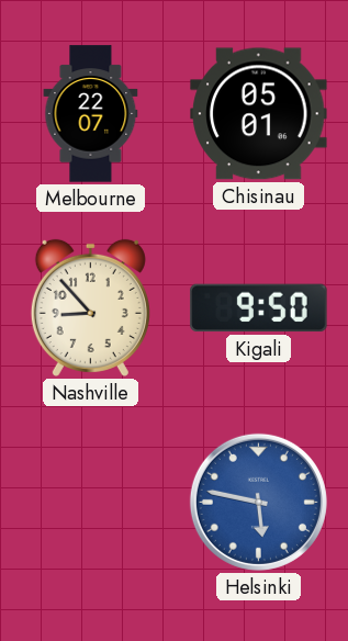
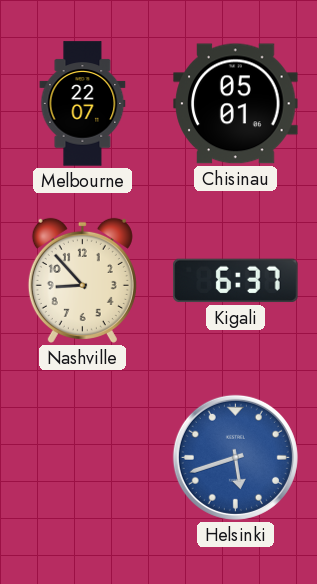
Kigali: 9:50 -> 6:37 (236, 281)
Helsinki: 5:47 -> 5:42 (235, 457)
